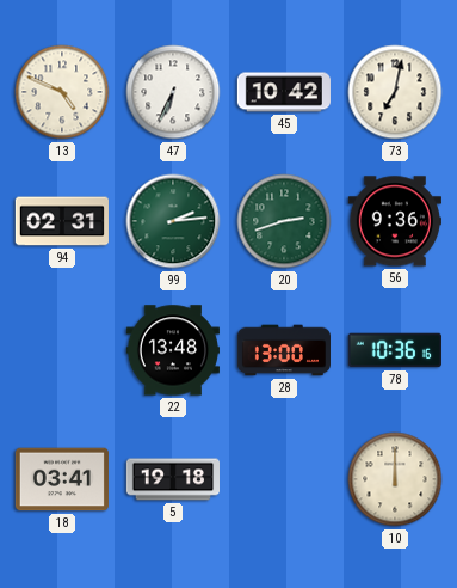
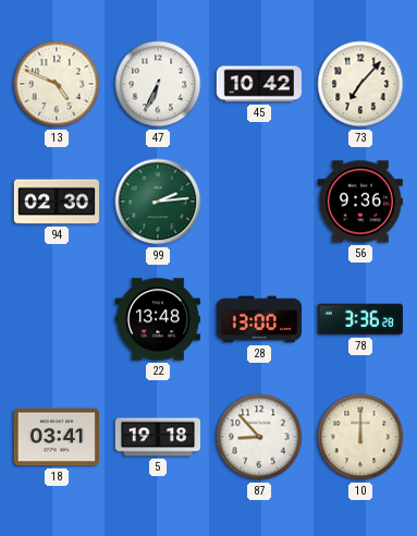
73: 7:02 -> 7:07 (360, 84)
94: 02:31 -> 02:30 (57, 202)
20: 2:42 -> none (284, 221)
78: 10:36 -> 3:36 (360, 319)
87: none -> 8:53 (259, 437)
